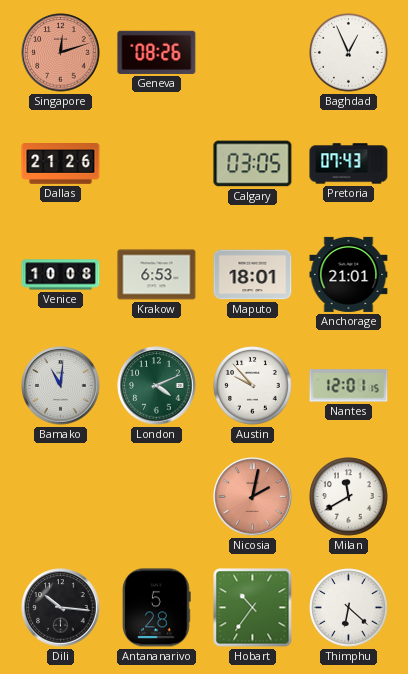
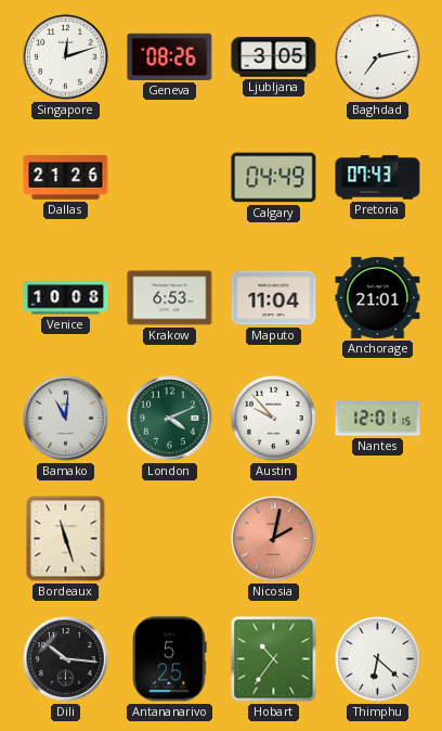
Singapore dial: salmon -> white (66, 57)
Ljubljana: none -> 3:05 (274, 57)
Baghdad: 12:56 -> 7:13 (378, 57)
Calgary: 03:05 -> 04:49 (274, 178)
Maputo: 18:01 -> 11:04 (274, 298)
Bordeaux: none -> 11:27 (66, 539)
Milan: 11:40 -> none (349, 497)
Antananarivo: 5:28 -> 5:25 (170, 659)
